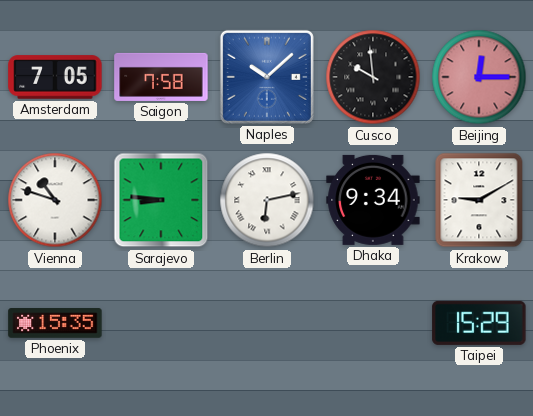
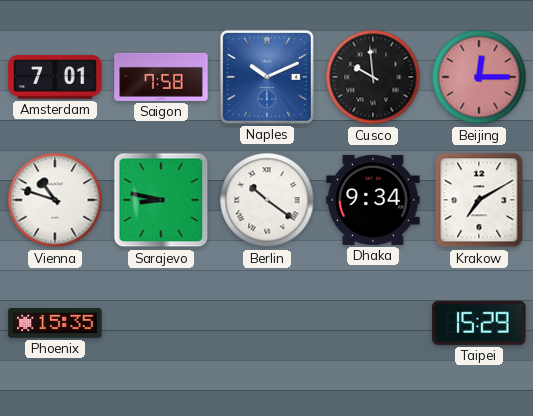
Amsterdam: 7:05 -> 7:01 (55, 77)
Naples: 10:08 -> 10:11 (267, 77)
Sarajevo: 8:46 -> 8:47 (161, 200)
Berlin: 6:13 -> 10:21 (267, 200)
Krakow: 9:10 -> 7:10 (479, 200)
